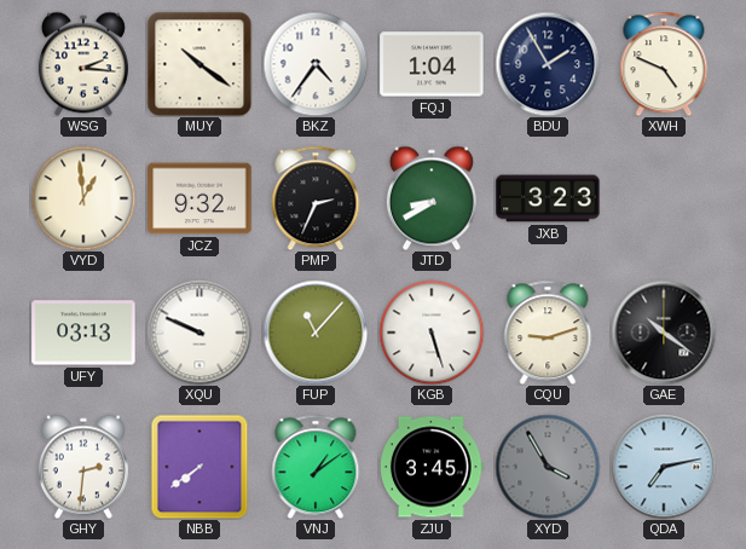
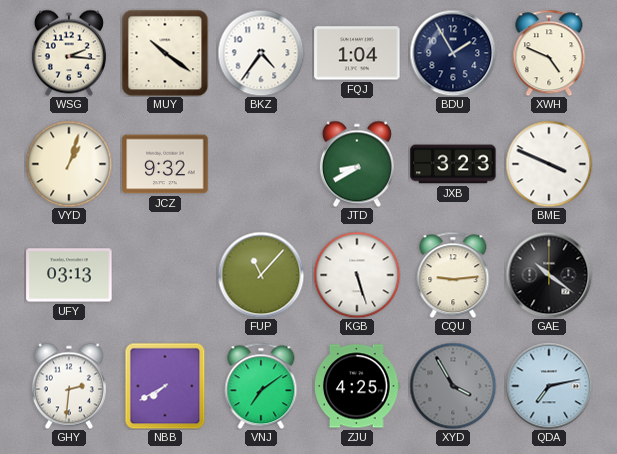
VYD: 12:59 -> 1:03 (69, 164)
PMP: 2:34 -> none (316, 198)
BME: none -> 3:49 (549, 164)
XQU: 9:49 -> none (199, 333)
CQU: 9:12 -> 9:14 (453, 275)
NBB: 7:39 -> 7:40 (165, 386)
VNJ: 1:09 -> 7:09 (261, 386)
ZJU: 3:45 -> 4:25 (357, 386)
